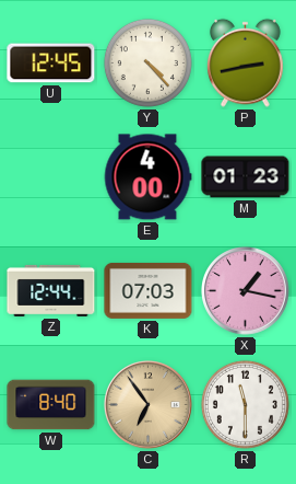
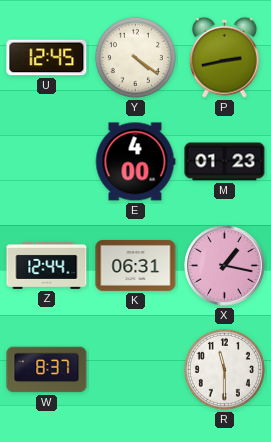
Y: 4:23 -> 4:21 (135, 57)
K: 07:03 -> 06:31 (136, 265)
W: 8:40 -> 8:37 (47, 370)
C: 6:54 -> none (149, 405)
